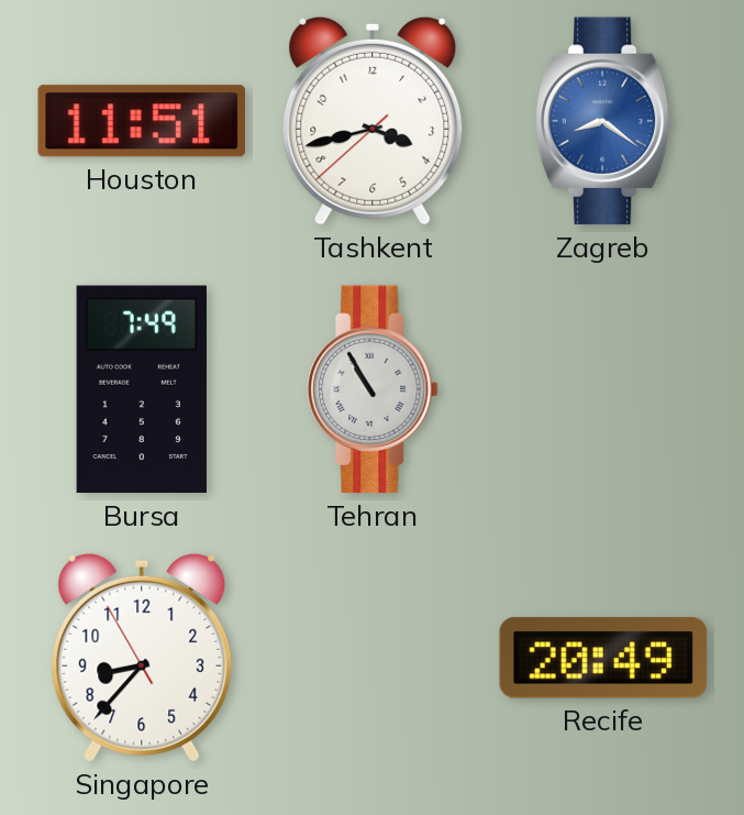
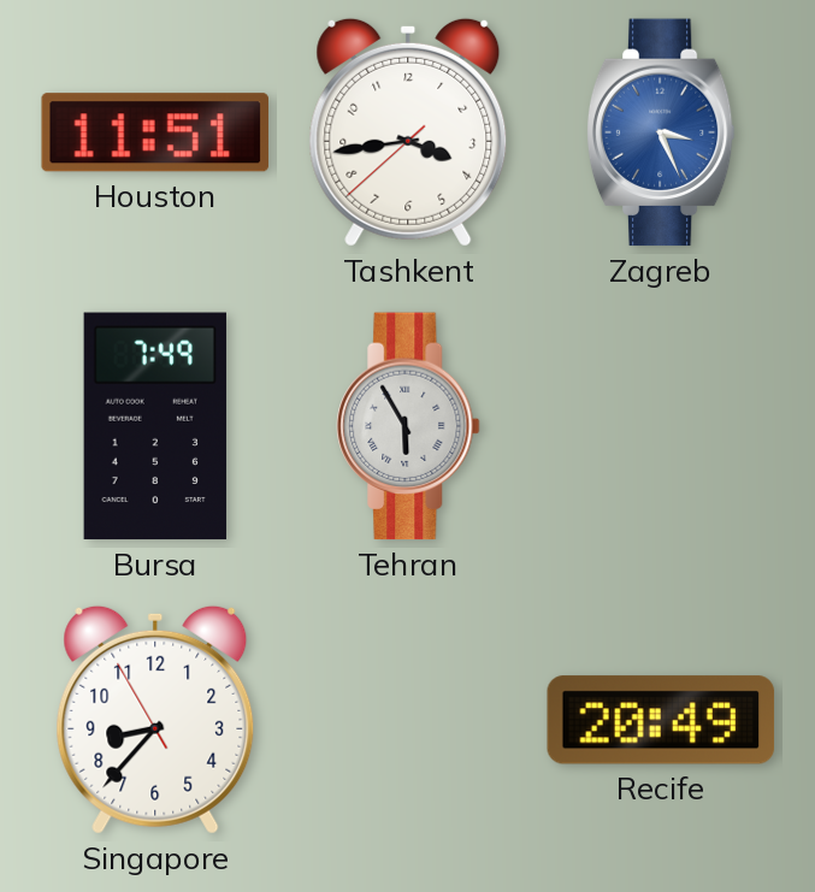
Tashkent: 3:42 -> 3:43 (408, 132)
Zagreb: 8:21 -> 3:26 (661, 132)
Tehran: 10:55 -> 5:55 (408, 426)
